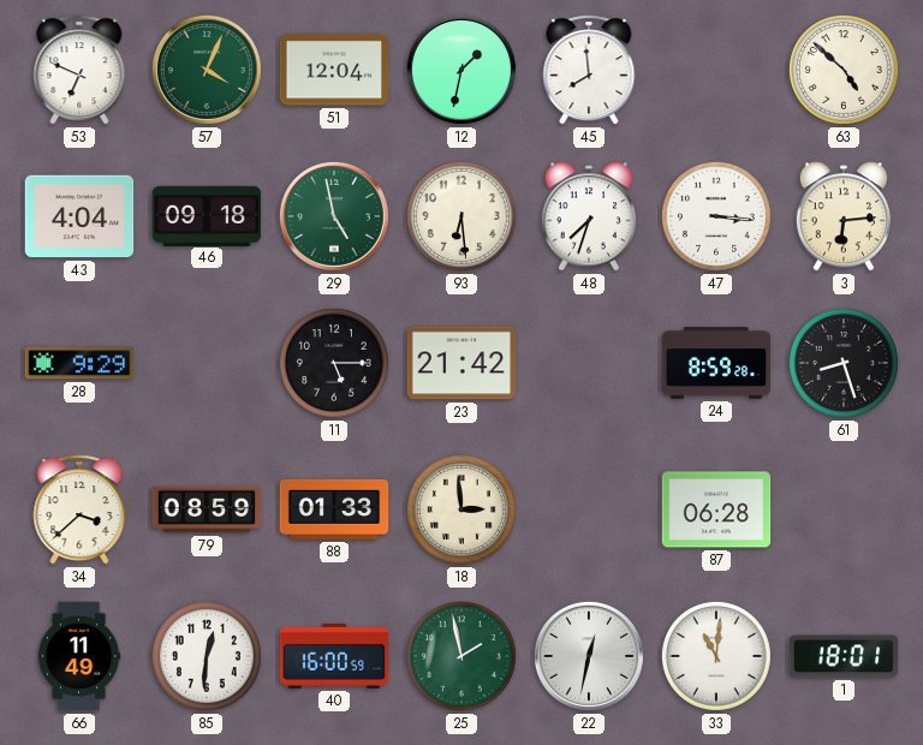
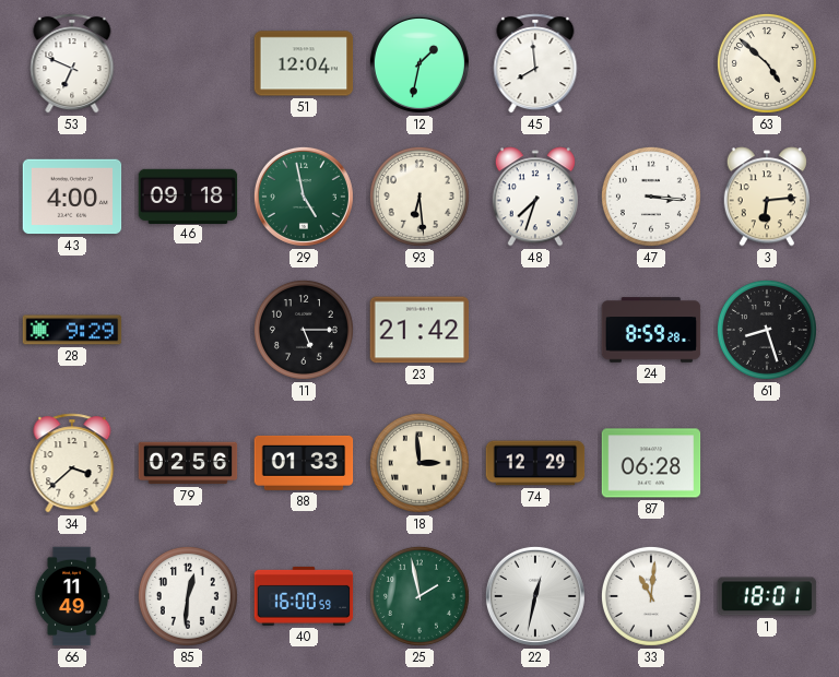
57: 4:04 -> none (207, 70)
43: 4:04 -> 4:00 (72, 197)
79: 08:59 -> 02:56 (188, 463)
74: none -> 12:29 (535, 463)
